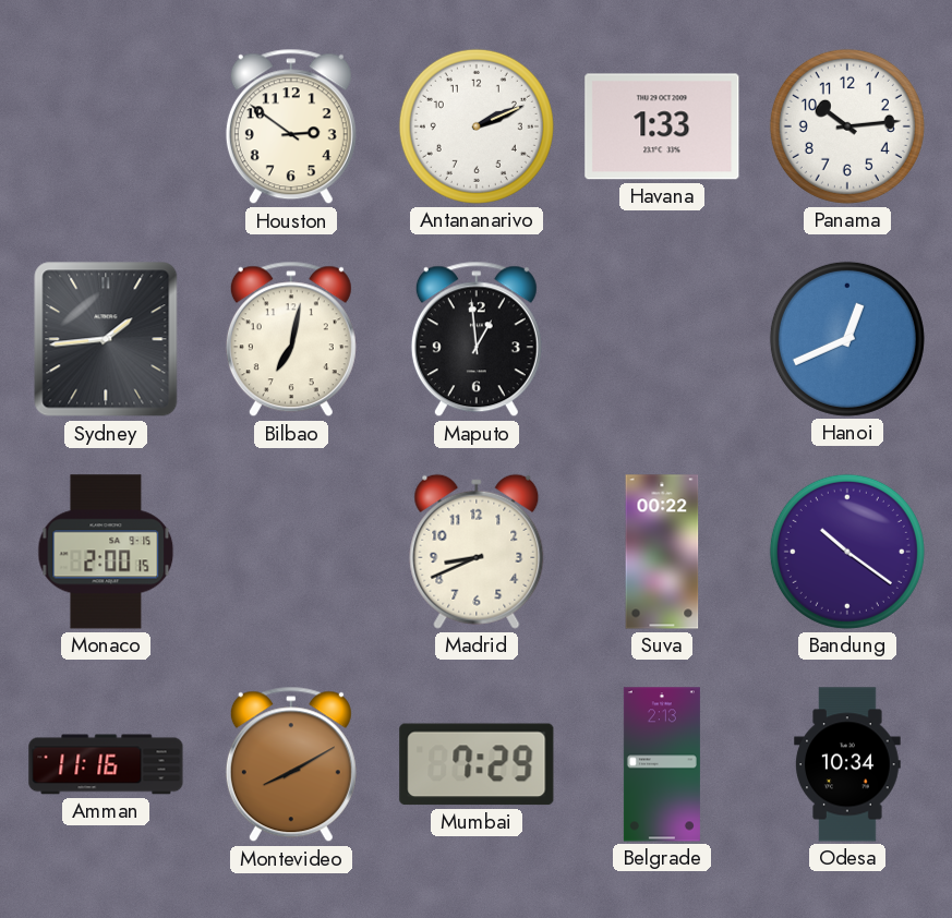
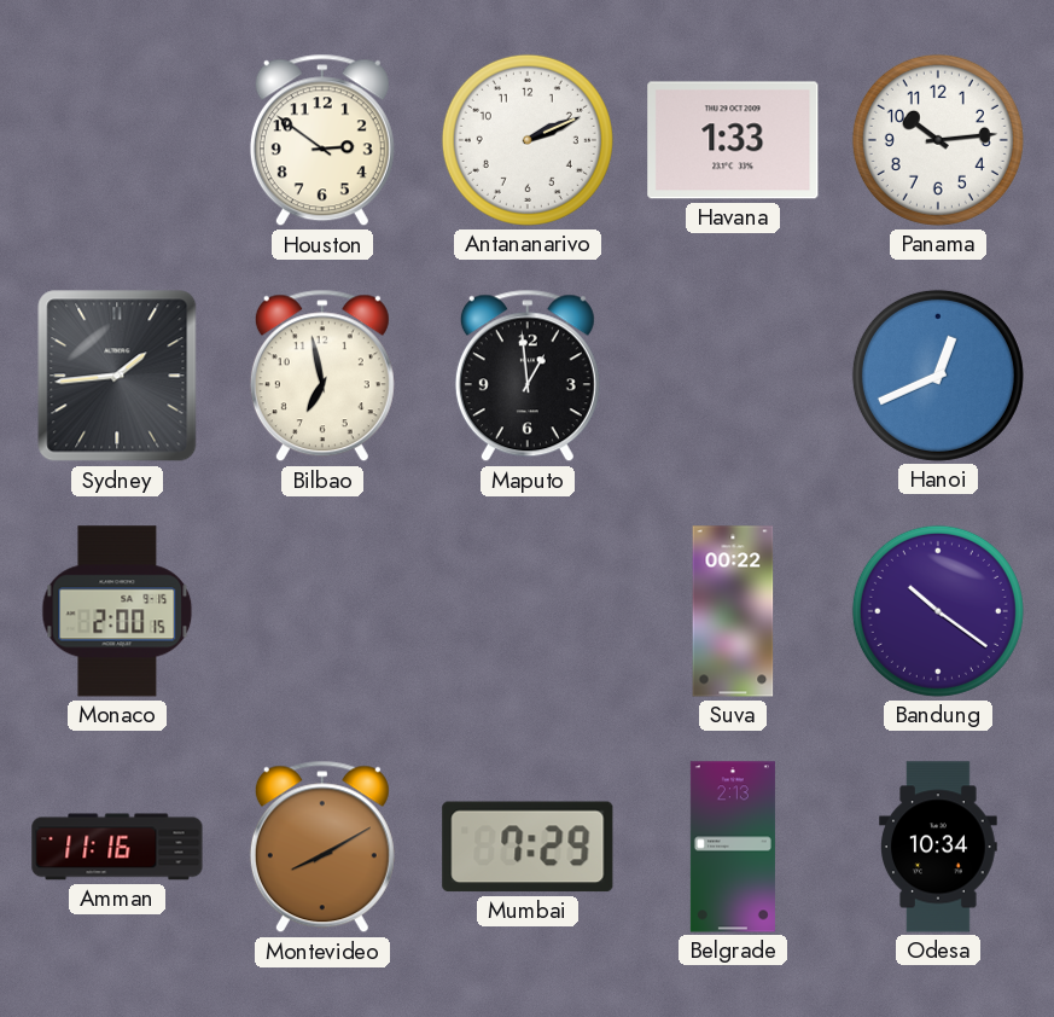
Bilbao: 7:02 -> 6:58 (322, 376)
Madrid: 8:41 -> none (477, 552)
